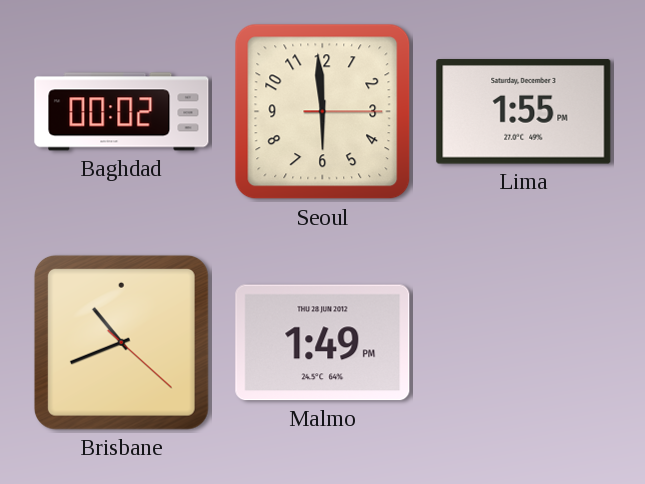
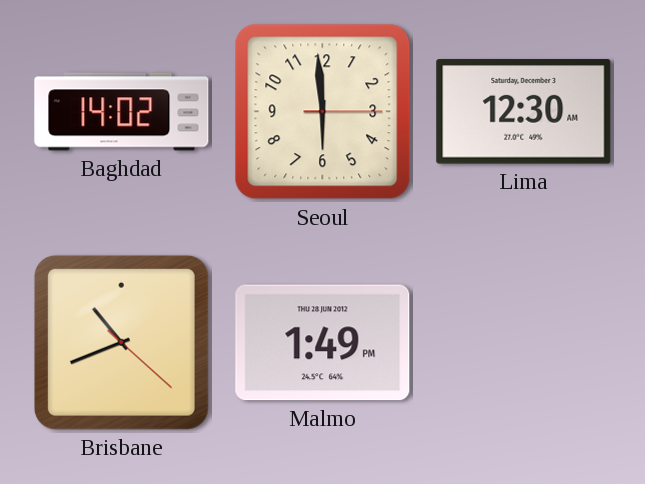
Baghdad: 00:02 -> 14:02 (122, 112)
Lima: 1:55 -> 12:30 (524, 112)
